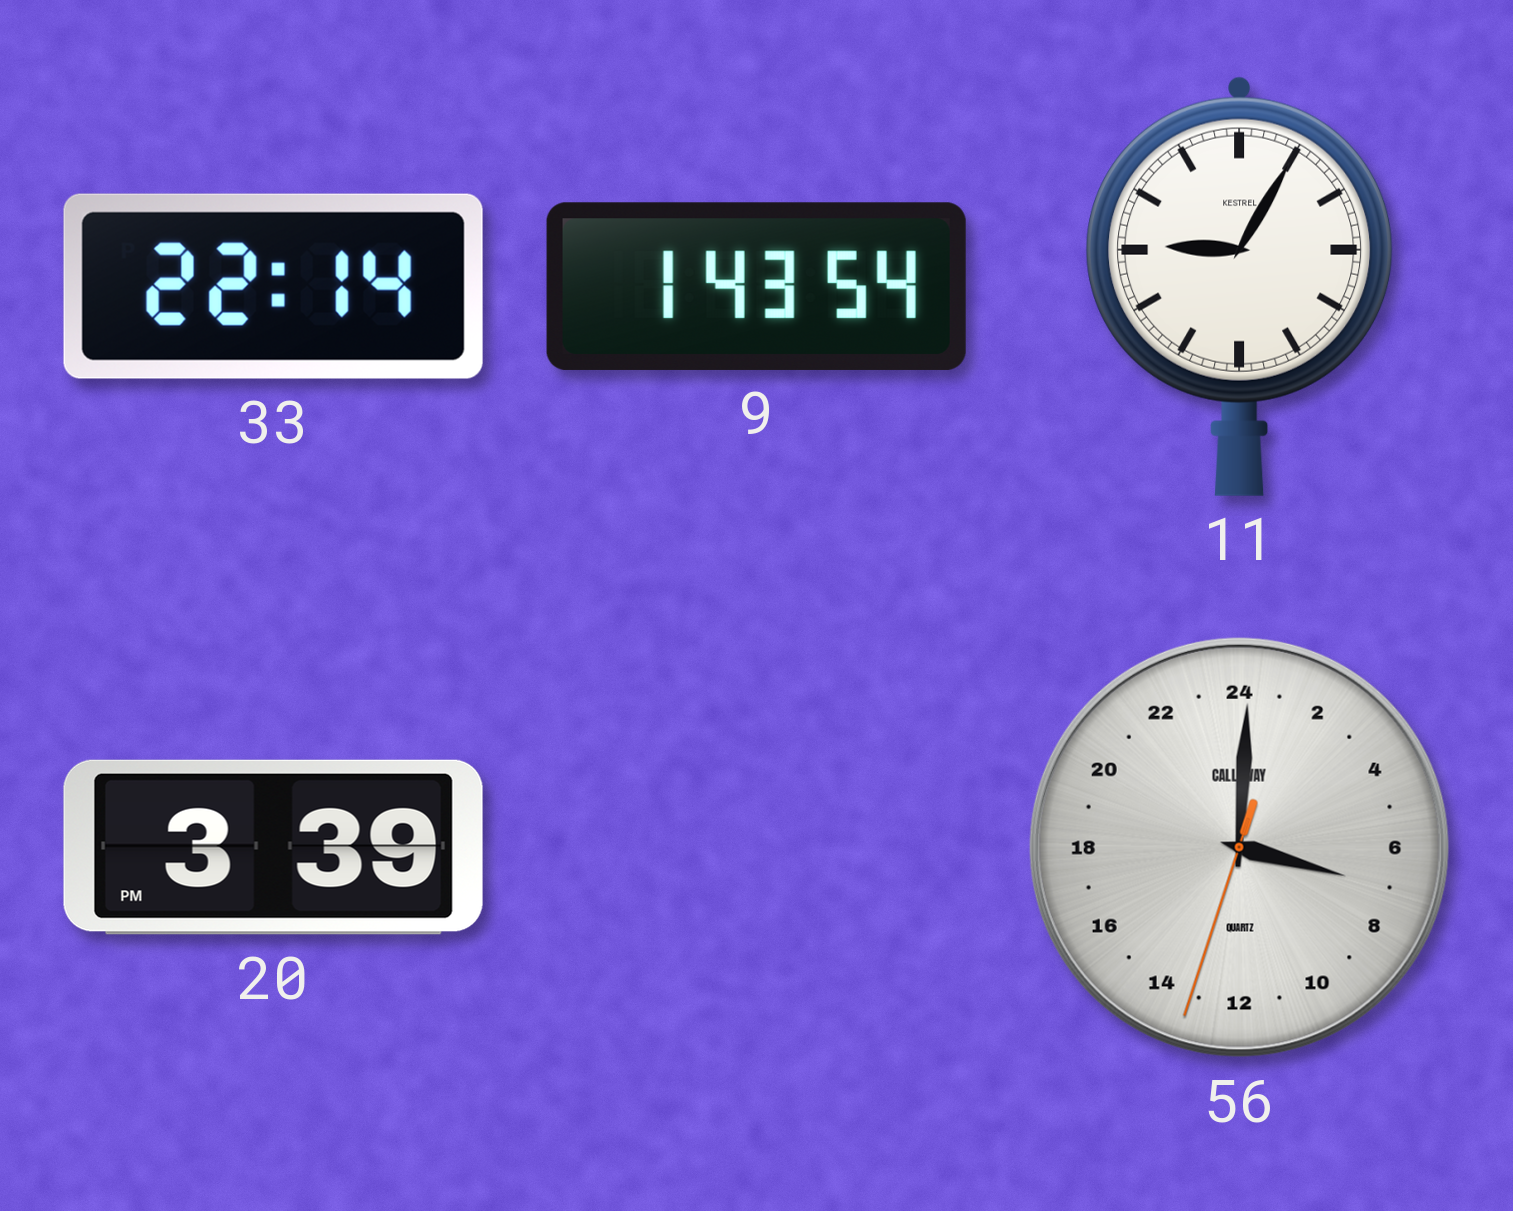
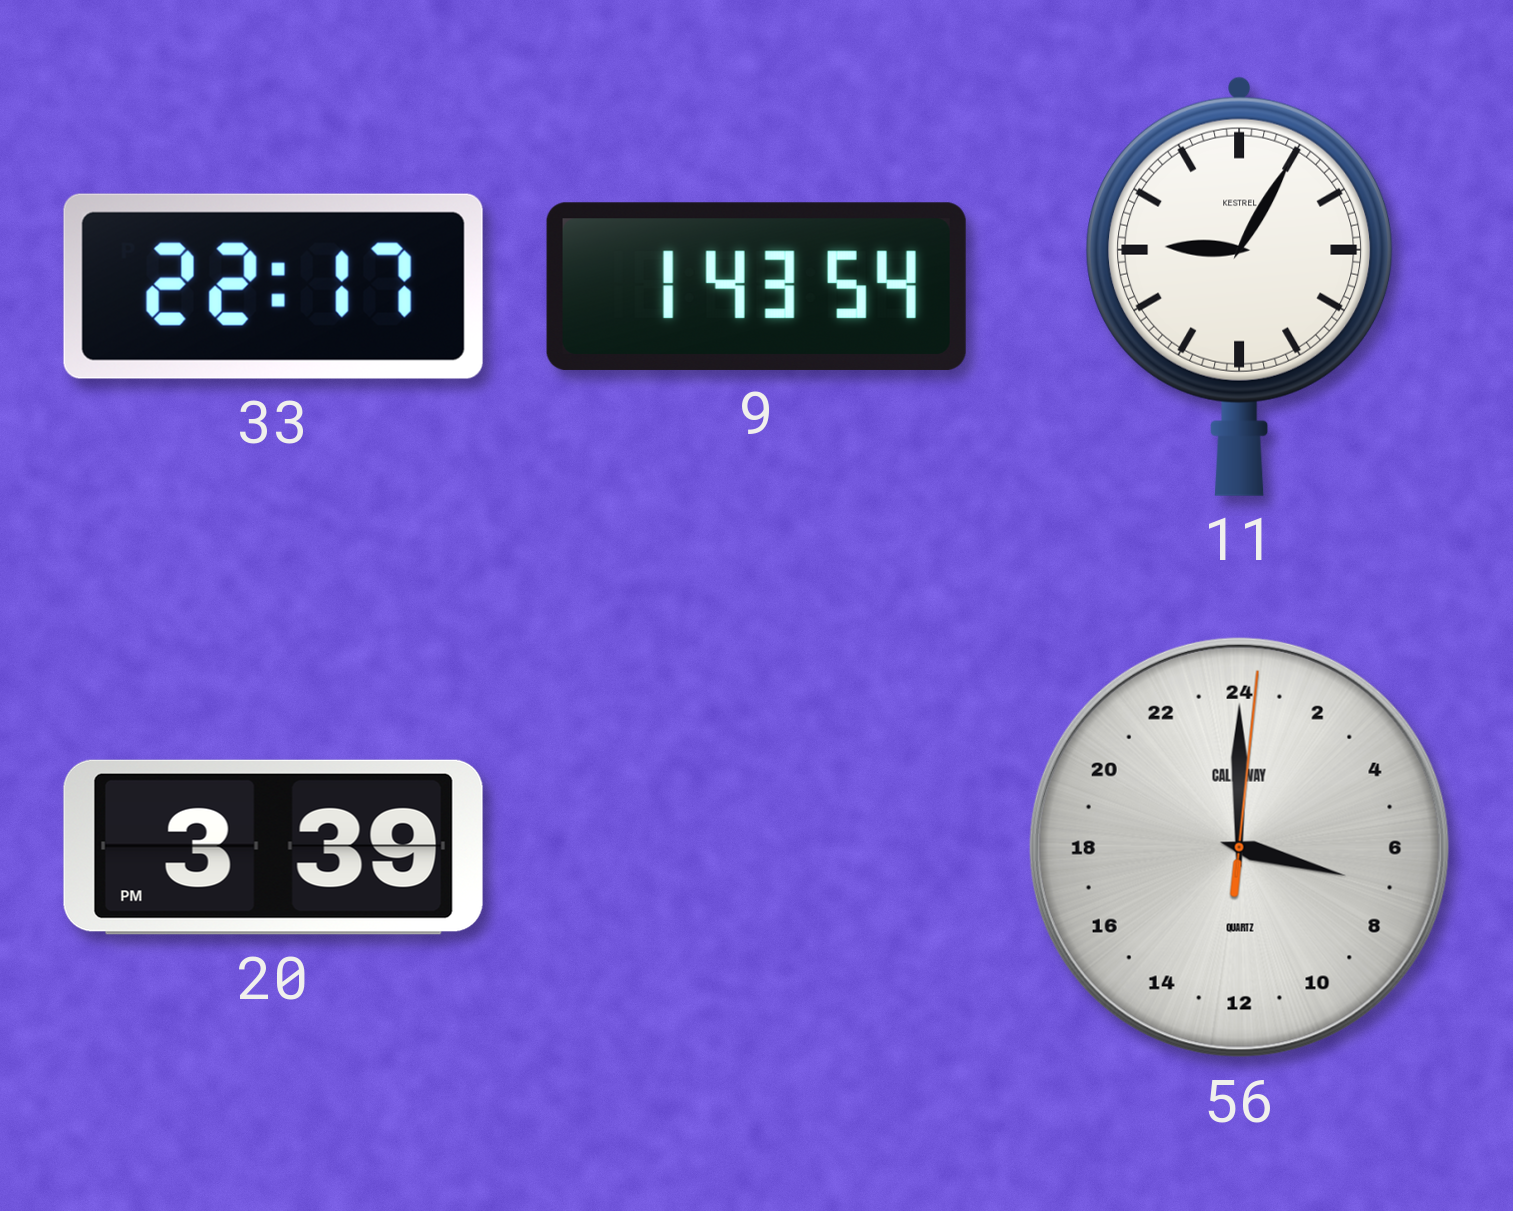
33: 22:14 -> 22:17 (273, 286)
56: 7:00:33 -> 7:00:01 (1239, 847)
